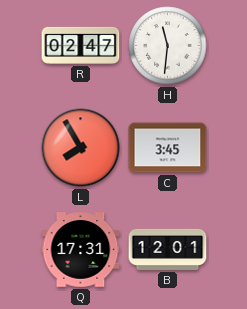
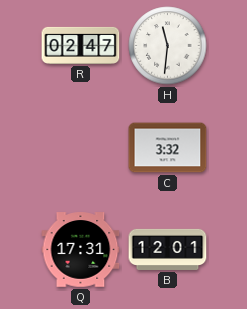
L: 7:55 -> none (81, 148)
C: 3:45 -> 3:32 (168, 148)
